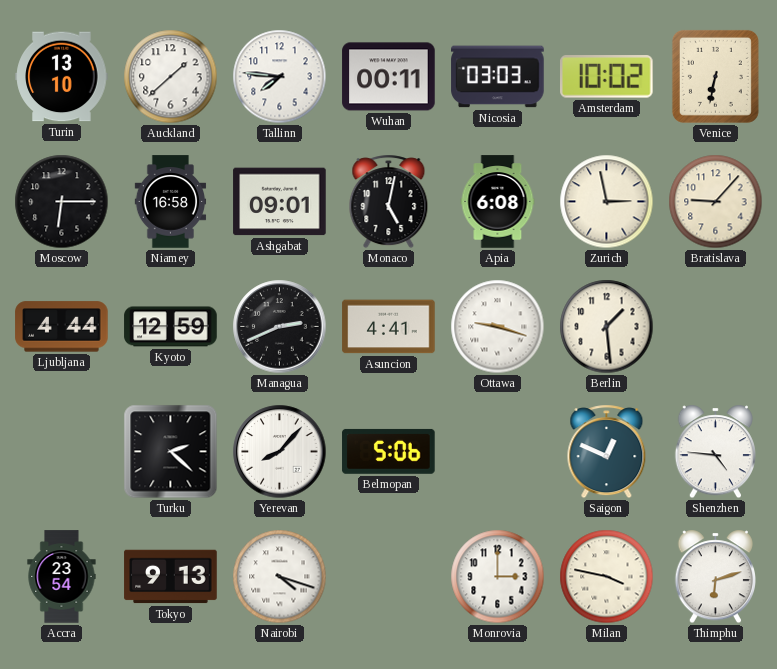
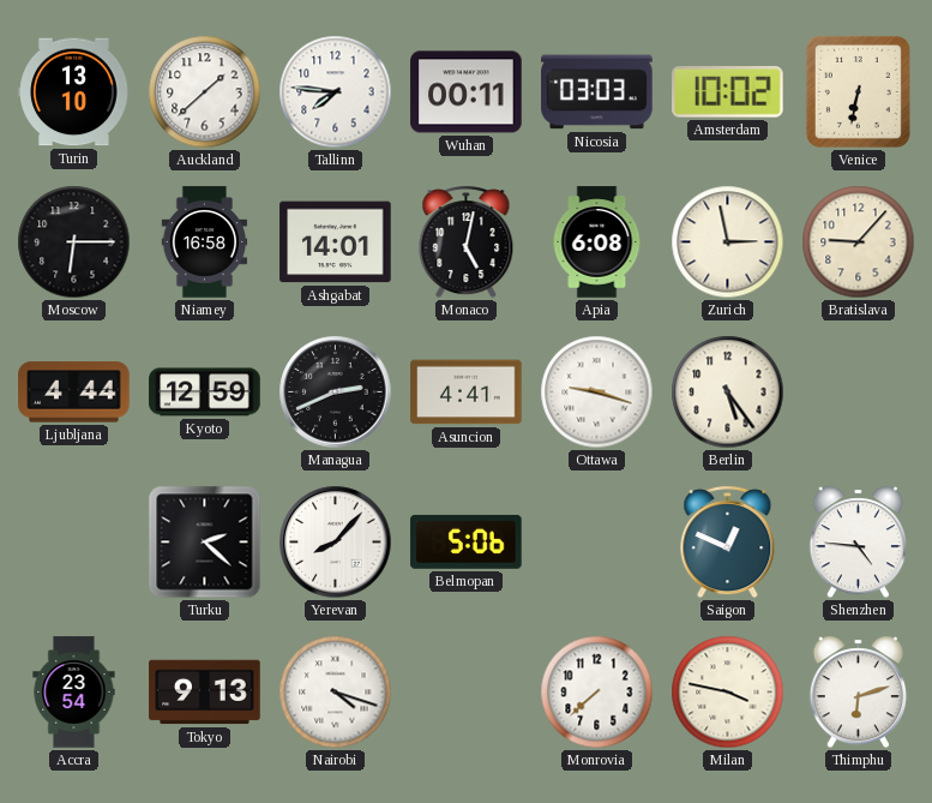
Ashgabat: 09:01 -> 14:01 (336, 242)
Berlin: 1:29 -> 5:24 (728, 392)
Monrovia: 3:00 -> 7:38 (597, 693)
